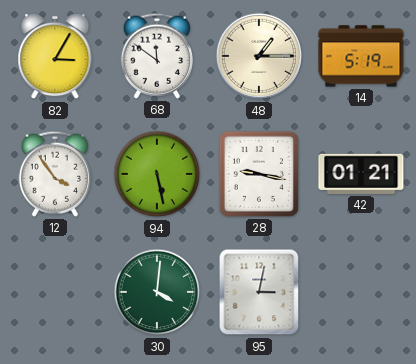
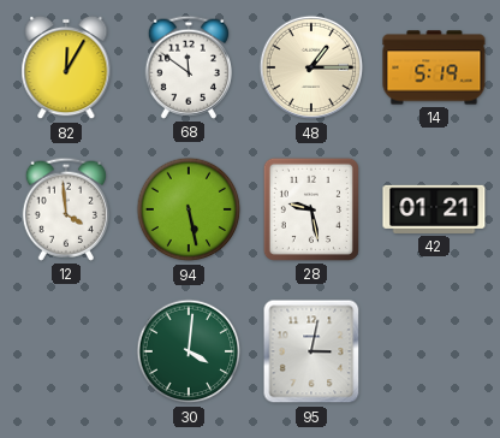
82: 3:05 -> 12:05 (66, 67)
12: 3:54 -> 3:59 (65, 209)
28: 9:17 -> 9:28 (311, 209)
